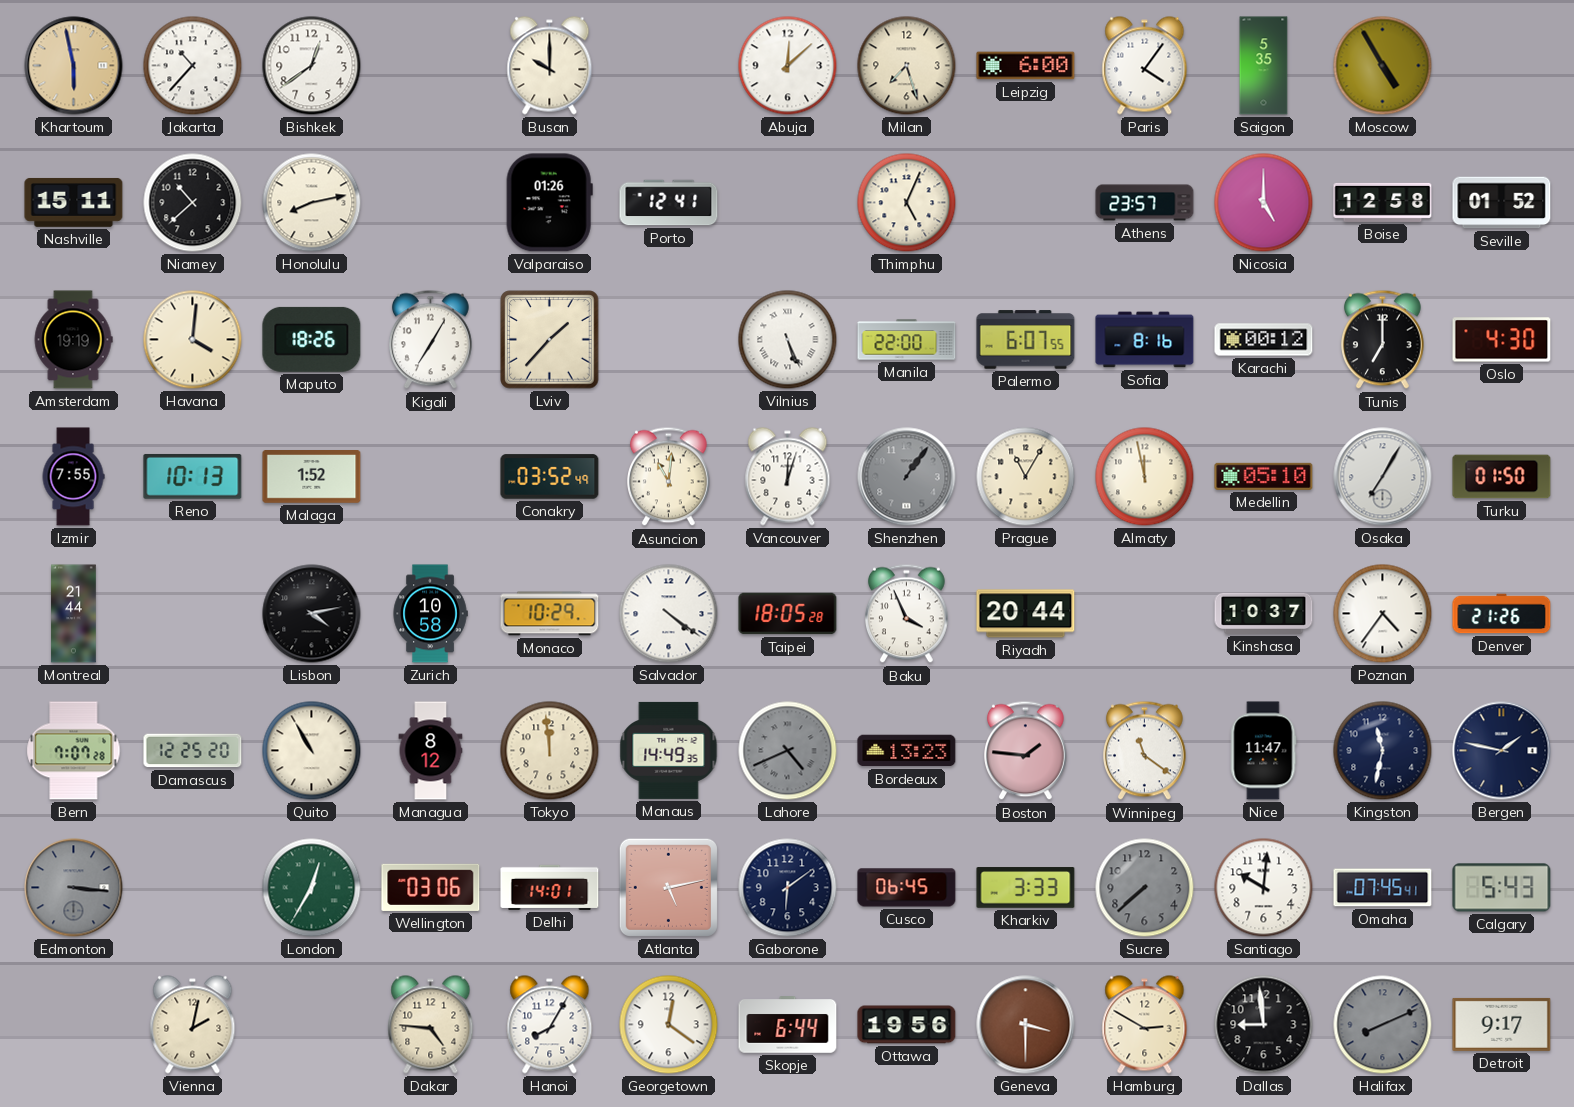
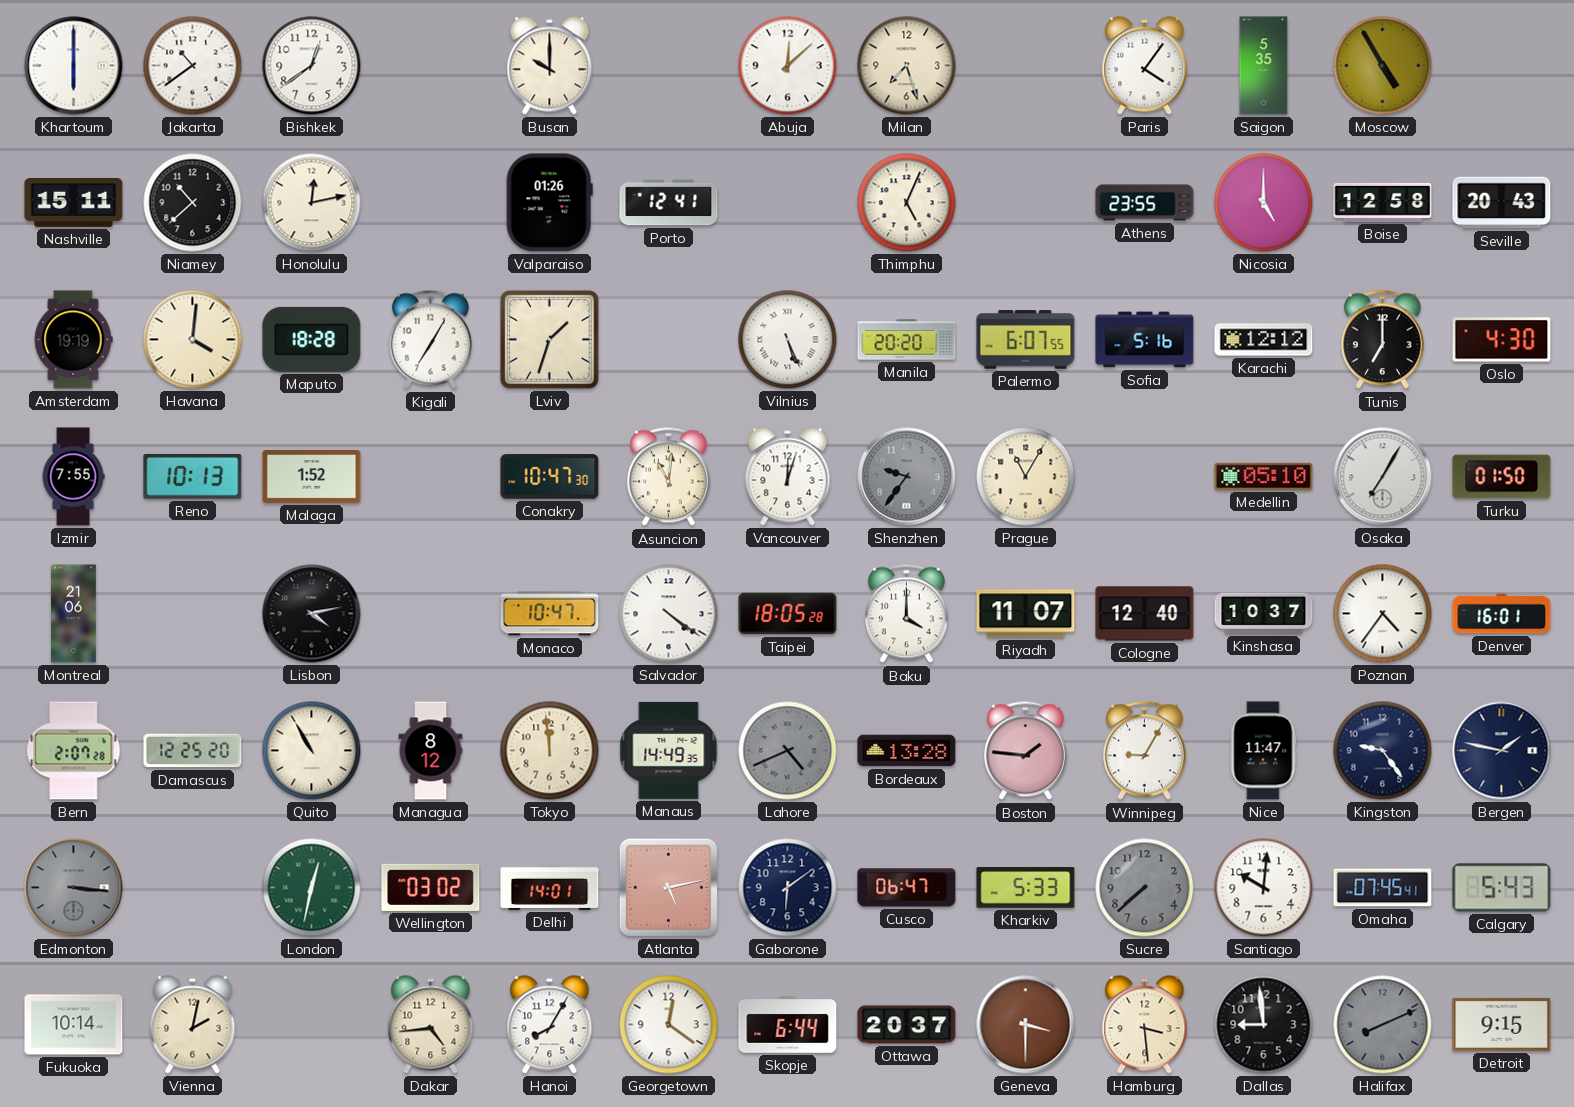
Khartoum: 5:58 -> 6:00 (74, 66)
Khartoum dial: champagne -> white (74, 66)
Jakarta: 10:37 -> 10:39 (193, 66)
Leipzig: 6:00 -> none (1026, 66)
Honolulu: 8:13 -> 12:13 (312, 203)
Athens: 23:57 -> 23:55 (1145, 203)
Seville: 01:52 -> 20:43 (1502, 203)
Maputo: 18:26 -> 18:28 (312, 339)
Lviv: 1:37 -> 1:33 (550, 340)
Manila: 22:00 -> 20:20 (907, 340)
Sofia: 8:16 -> 5:16 (1145, 340)
Karachi: 00:12 -> 12:12 (1264, 340)
Conakry: 03:52 -> 10:47 (550, 477)
Shenzhen: 1:06 -> 9:36 (907, 477)
Almaty: 11:58 -> none (1145, 477)
Montreal: 21:44 -> 21:06 (74, 614)
Zurich: 10:58 -> none (430, 614)
Monaco: 10:29 -> 10:47 (550, 614)
Baku: 3:56 -> 4:00 (907, 614)
Riyadh: 20:44 -> 11:07 (1026, 614)
Cologne: none -> 12:40 (1145, 614)
Denver: 21:26 -> 16:01 (1502, 614)
Bern: 7:07 -> 2:07 (74, 751)
Bordeaux: 13:23 -> 13:28 (907, 751)
Winnipeg: 11:21 -> 9:05 (1145, 751)
Kingston: 11:32 -> 9:24 (1383, 751)
London: 12:35 -> 12:32 (312, 888)
Wellington: 03:06 -> 03:02 (431, 887)
Cusco: 06:45 -> 06:47 (907, 888)
Kharkiv: 3:33 -> 5:33 (1026, 888)
Fukuoka: none -> 10:14 (74, 1025)
Dakar: 4:46 -> 4:44 (431, 1025)
Ottawa: 19:56 -> 20:37 (907, 1025)
Hamburg: 2:50 -> 3:29 (1145, 1025)
Detroit: 9:17 -> 9:15 (1502, 1024)
